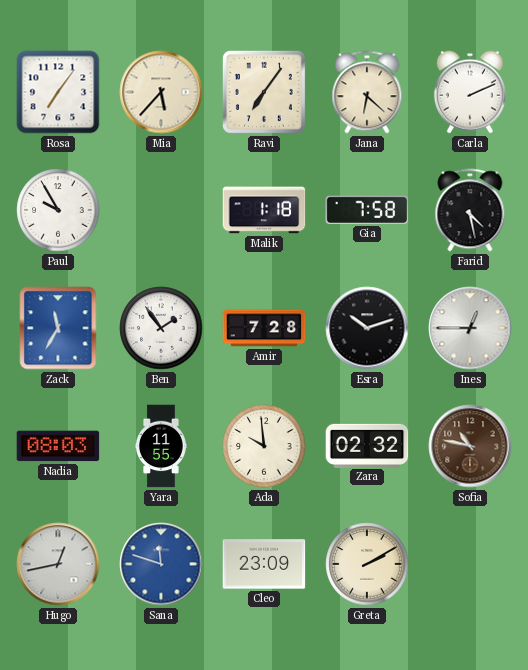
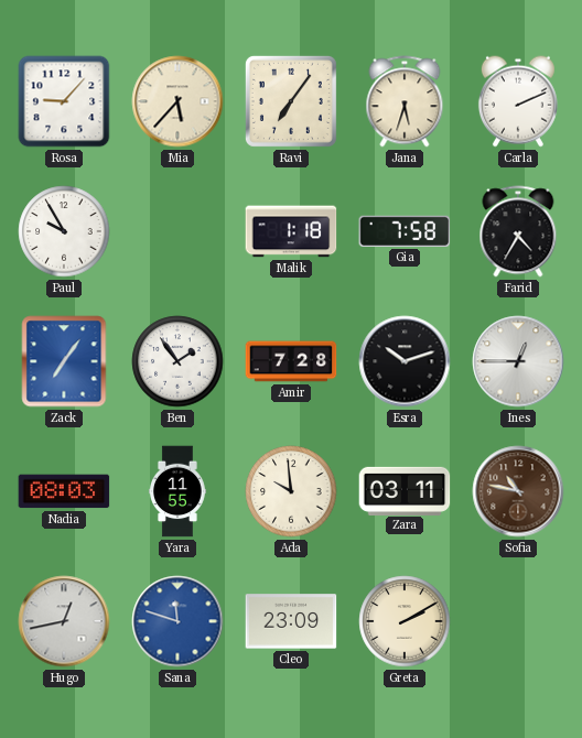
Rosa: 7:06 -> 9:07 (64, 101)
Jana: 6:22 -> 5:33 (405, 101)
Farid: 4:28 -> 4:35 (518, 231)
Zack: 11:35 -> 7:06 (64, 361)
Zara: 02:32 -> 03:11 (405, 490)
